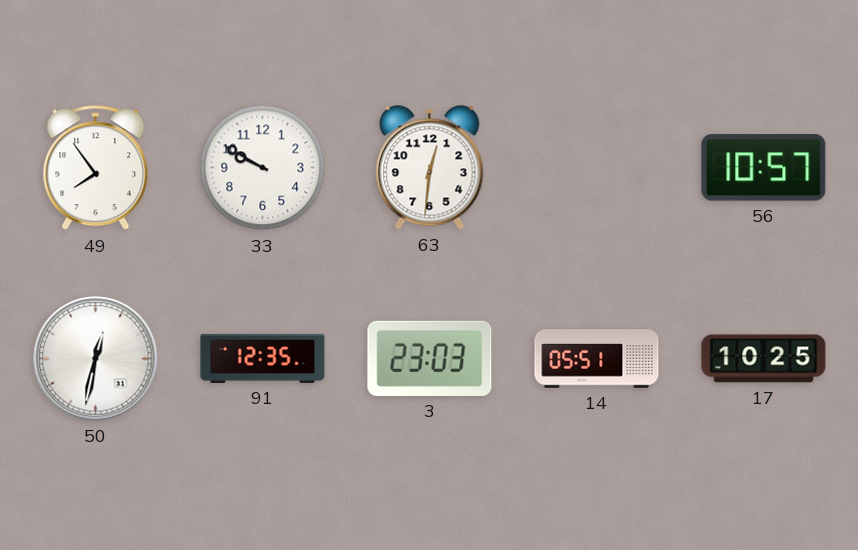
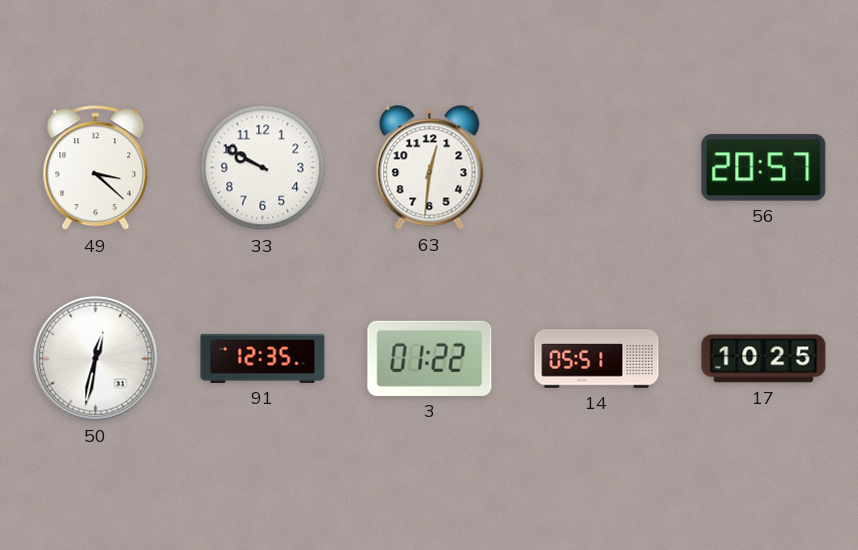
49: 7:54 -> 3:22 (96, 168)
56: 10:57 -> 20:57 (764, 168)
3: 23:03 -> 01:22 (430, 358)
